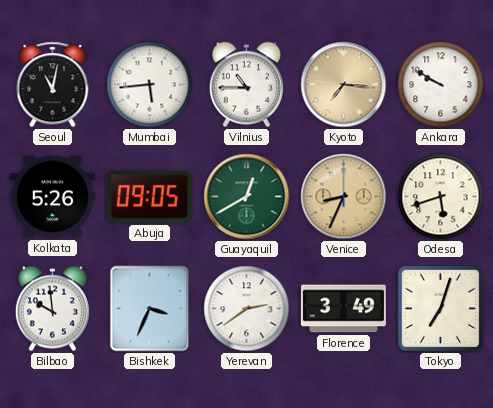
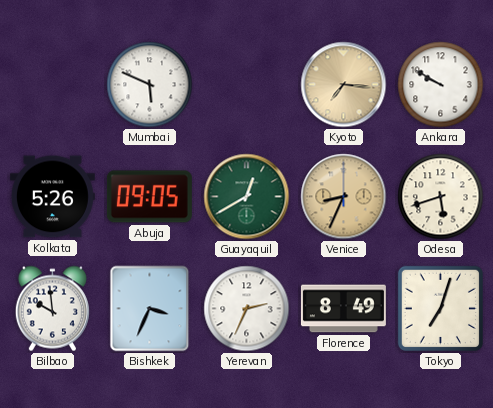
Seoul: 11:02 -> none (53, 85)
Mumbai: 5:44 -> 5:49 (150, 85)
Vilnius: 10:45 -> none (246, 85)
Yerevan: 2:39 -> 2:34 (247, 309)
Florence: 3:49 -> 8:49 (343, 309)
